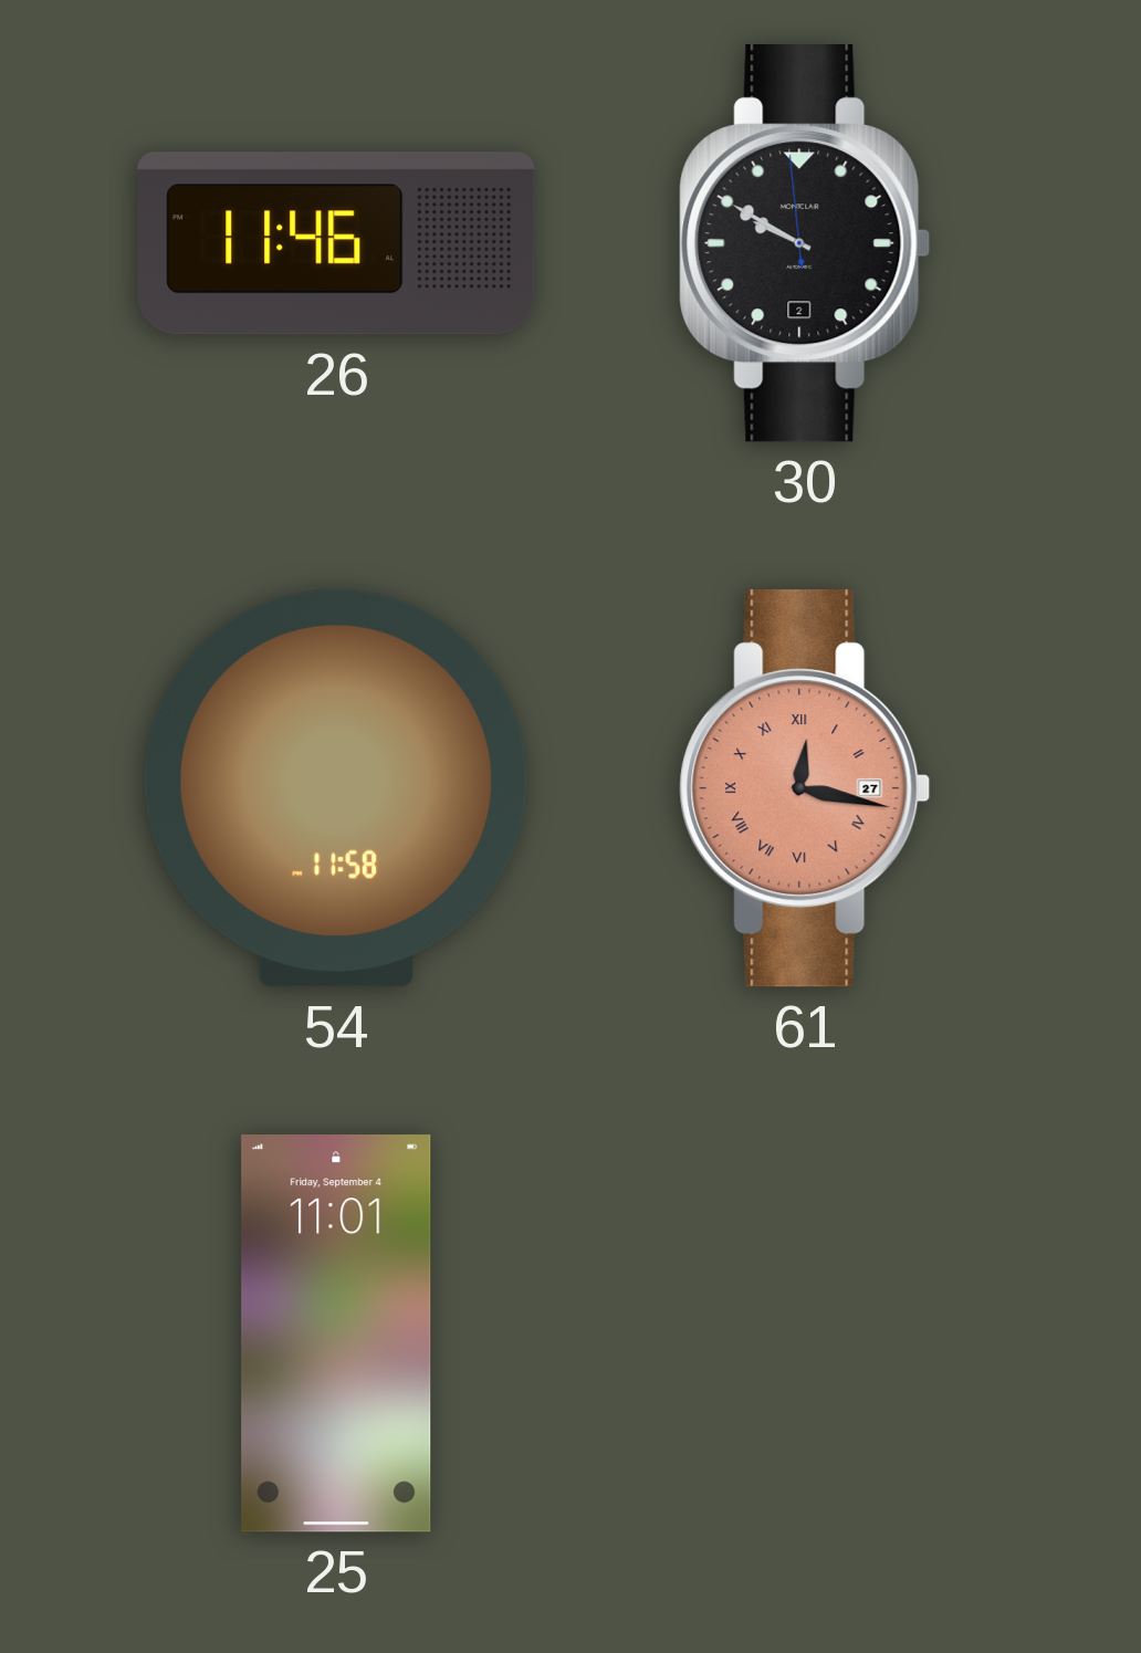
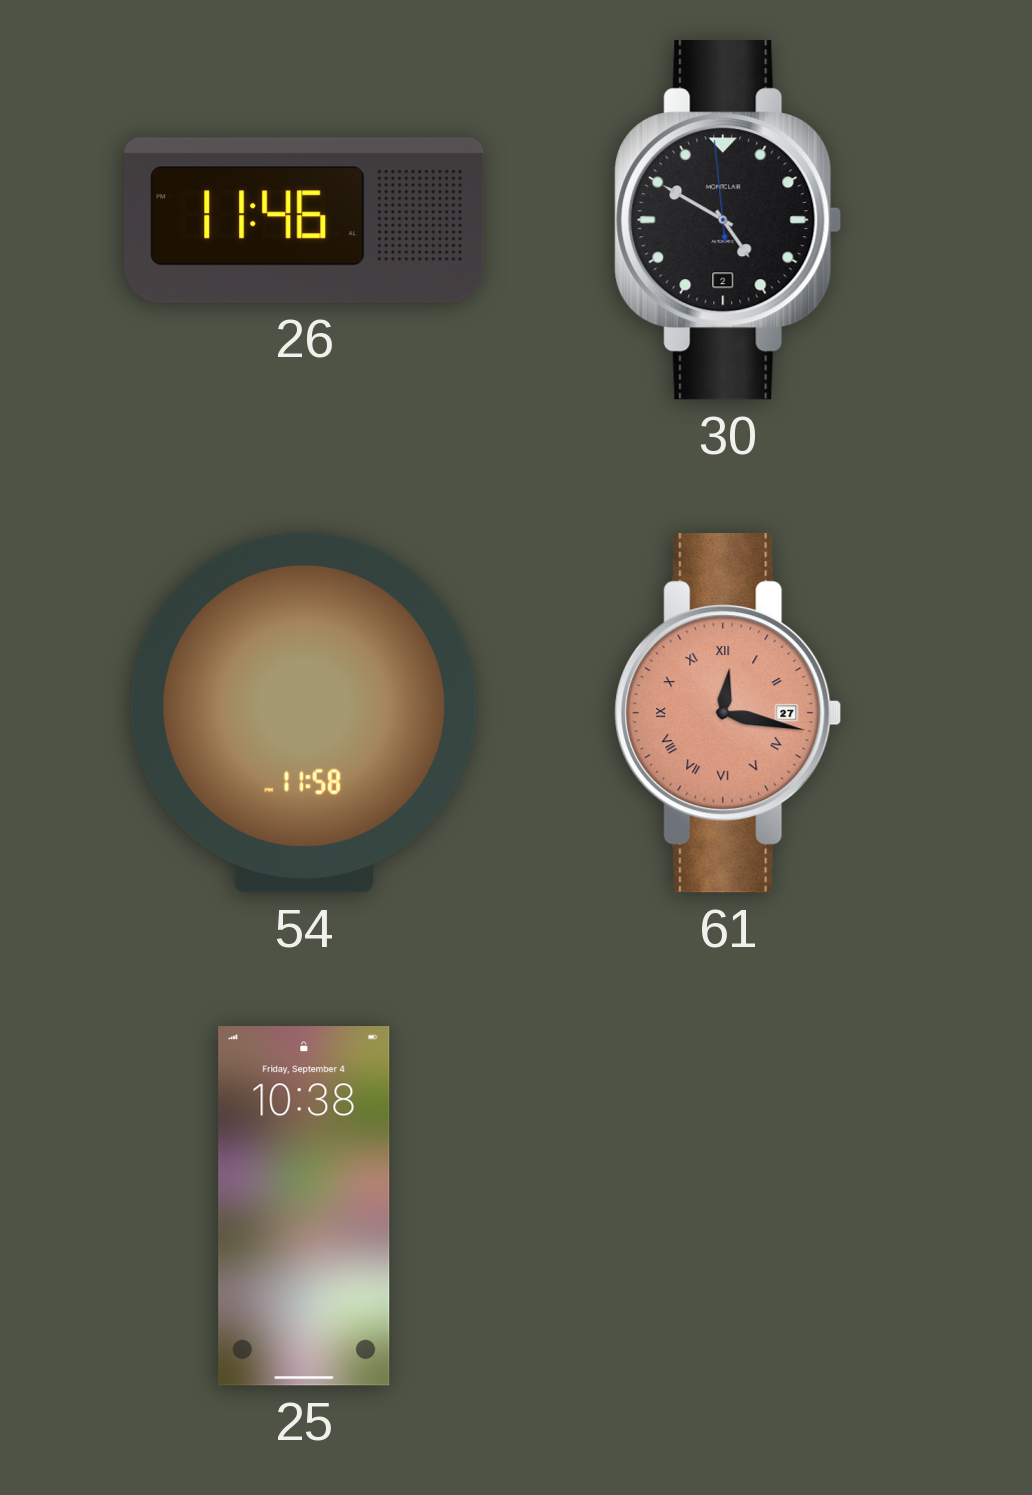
30: 9:49 -> 4:49 (728, 221)
25: 11:01 -> 10:38 (304, 1206)
